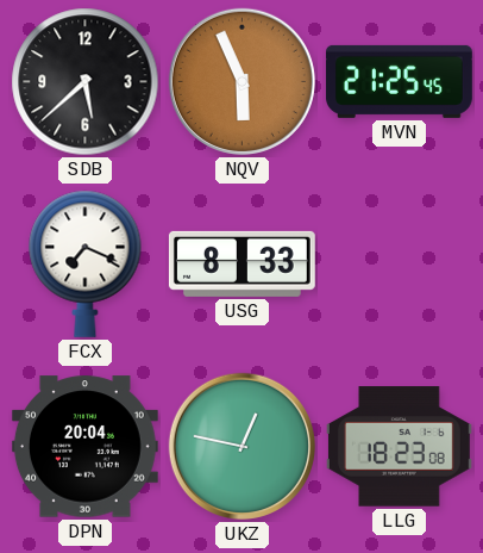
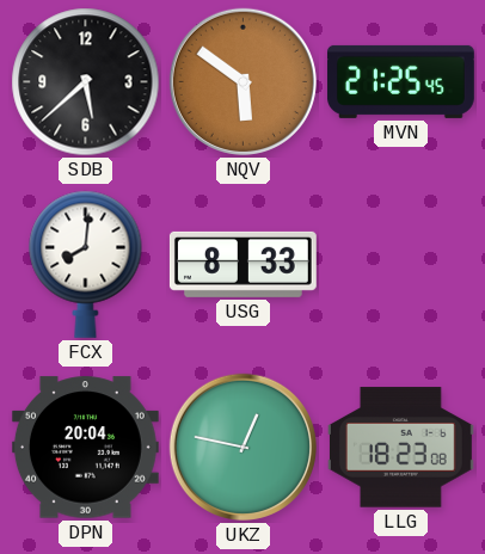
NQV: 5:56 -> 5:51 (242, 81)
FCX: 7:19 -> 8:01 (86, 264)
